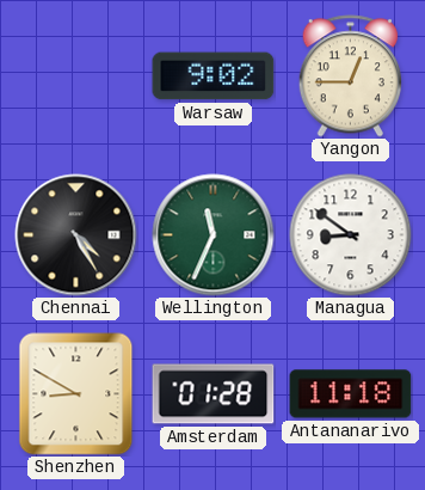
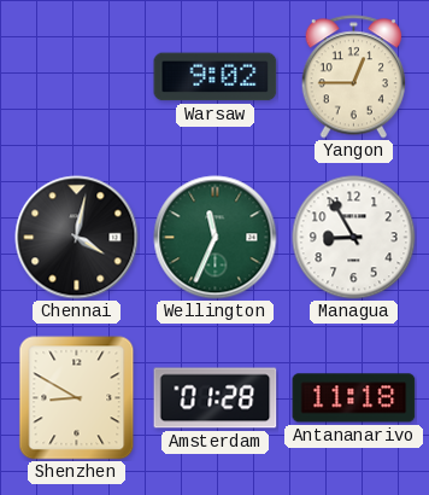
Chennai: 4:25 -> 4:02 (77, 238)
Managua: 8:51 -> 8:55 (354, 238)
